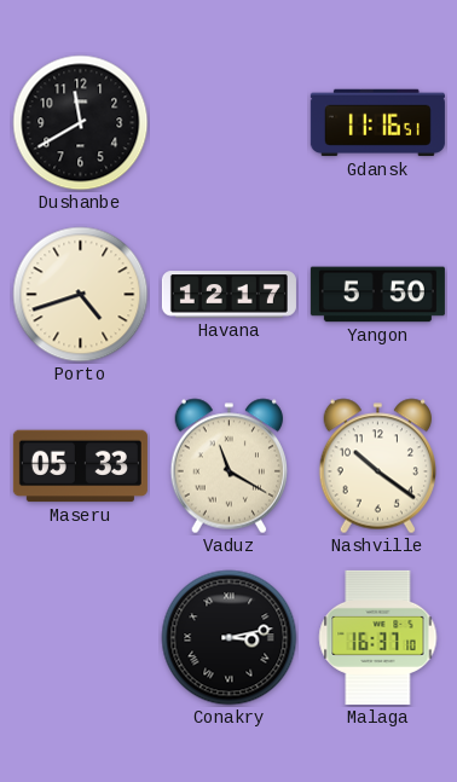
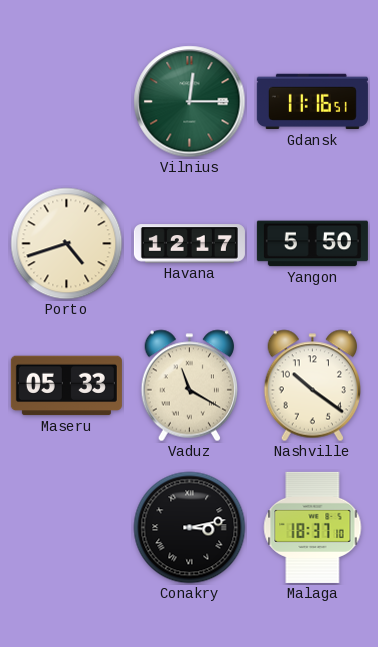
Dushanbe: 11:40 -> none (81, 123)
Vilnius: none -> 12:15 (190, 102)
Malaga: 16:37 -> 18:37 (313, 527)
